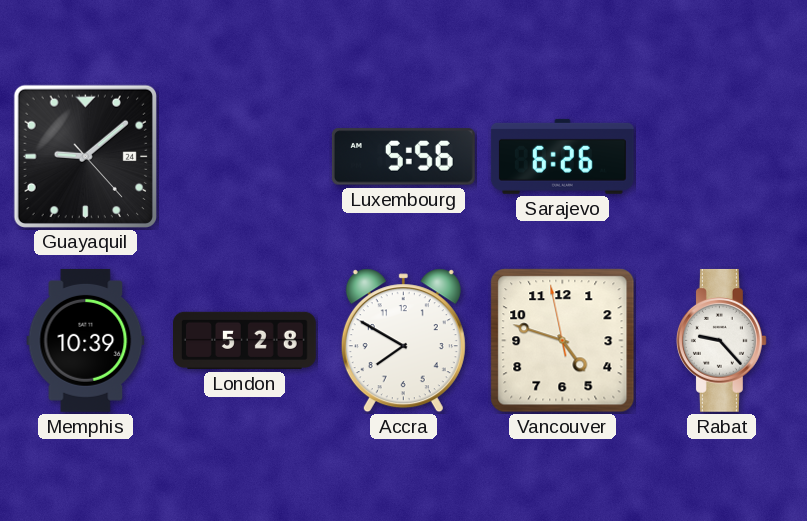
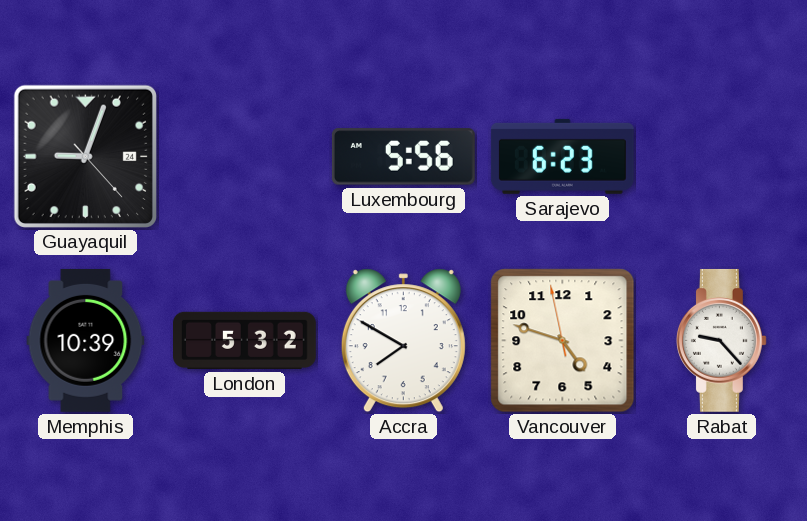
Guayaquil: 9:08 -> 9:03 (85, 156)
Sarajevo: 6:26 -> 6:23 (562, 156)
London: 5:28 -> 5:32 (245, 340)
